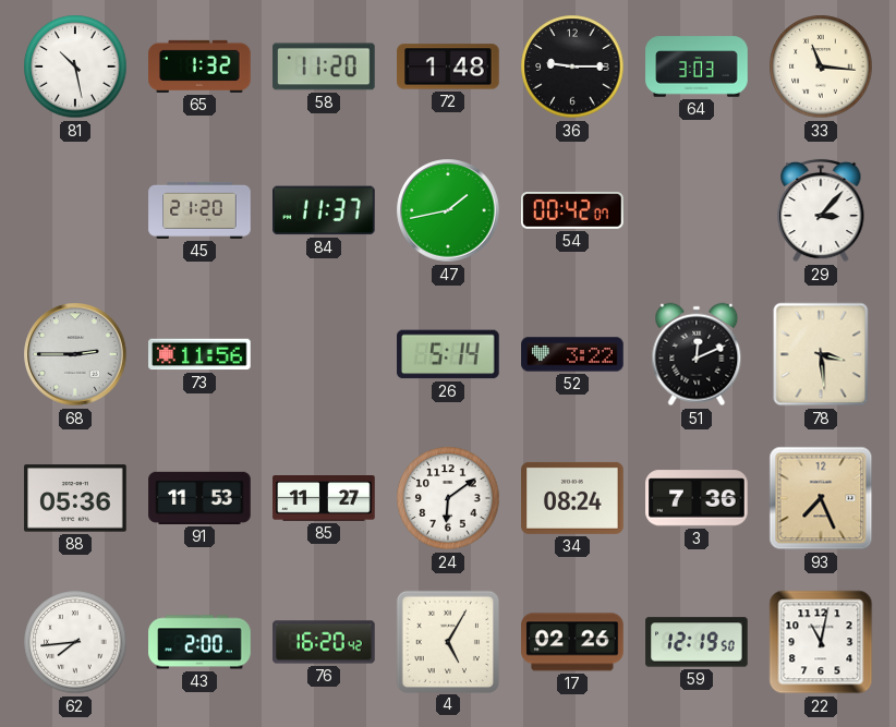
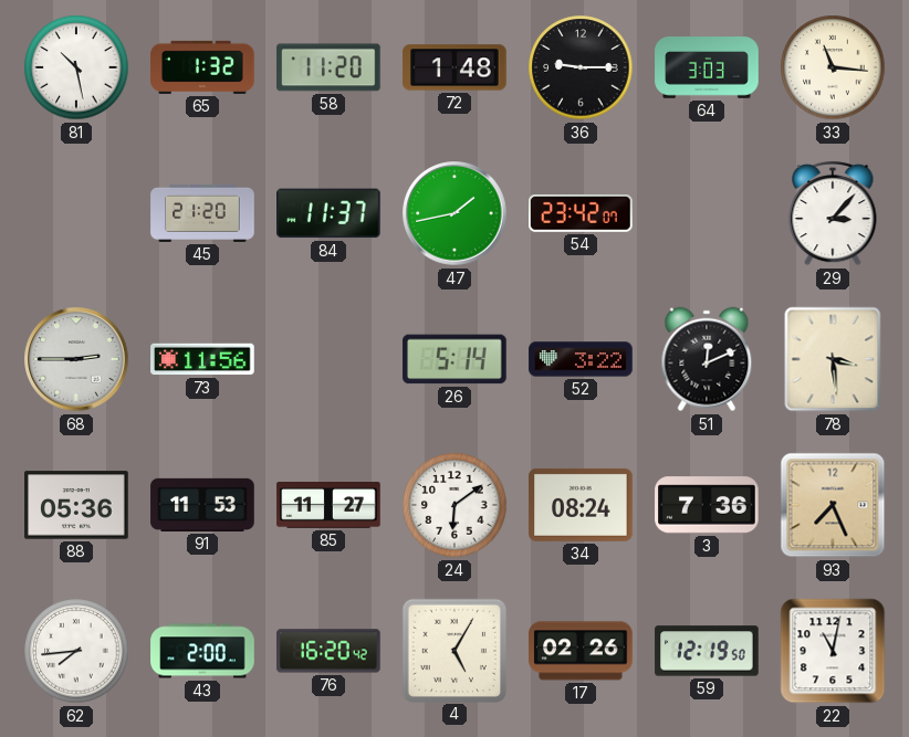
54: 00:42 -> 23:42 (582, 213)
